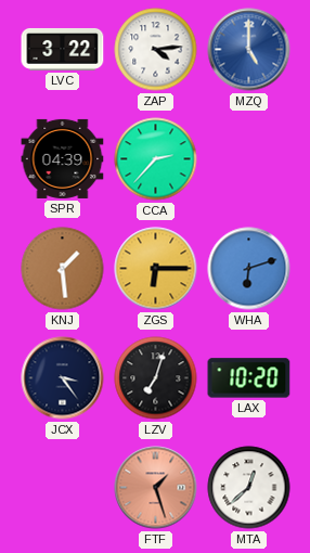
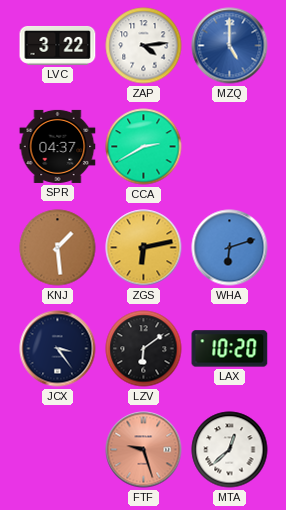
SPR: 04:39 -> 04:37 (58, 146)
CCA: 2:37 -> 2:40 (144, 147)
ZGS: 6:15 -> 6:13 (144, 248)
LZV: 7:03 -> 6:09 (144, 349)
FTF: 1:27 -> 9:27 (144, 450)
